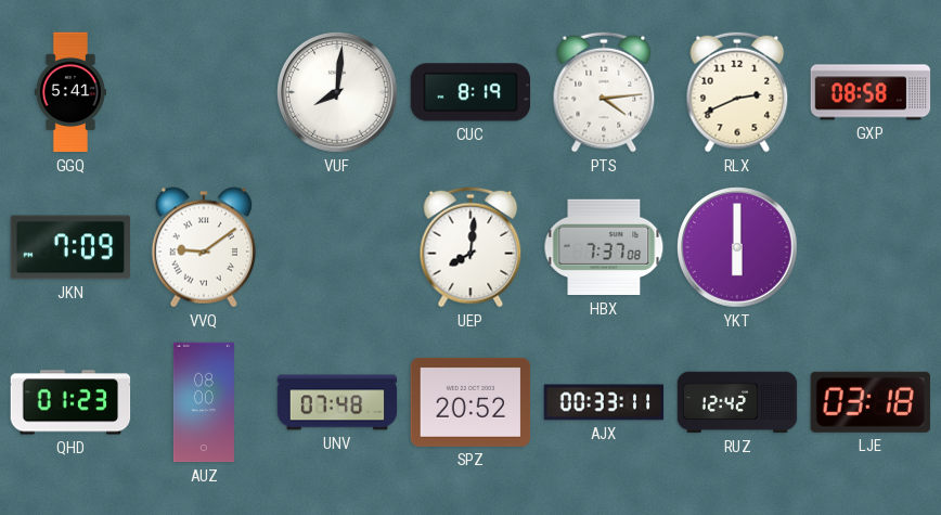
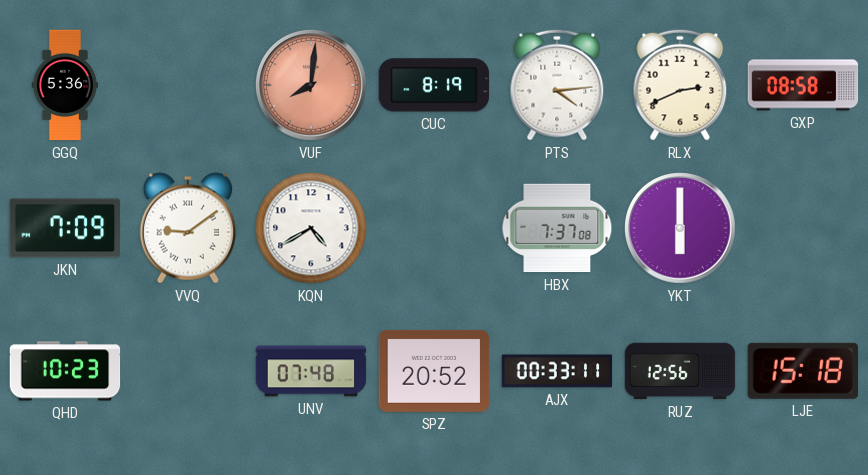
GGQ: 5:41 -> 5:36 (65, 85)
VUF dial: white -> salmon (311, 85)
KQN: none -> 4:40 (311, 228)
UEP: 8:01 -> none (470, 247)
QHD: 01:23 -> 10:23 (65, 371)
AUZ: 08:00 -> none (204, 402)
RUZ: 12:42 -> 12:56 (680, 371)
LJE: 03:18 -> 15:18 (803, 371)
